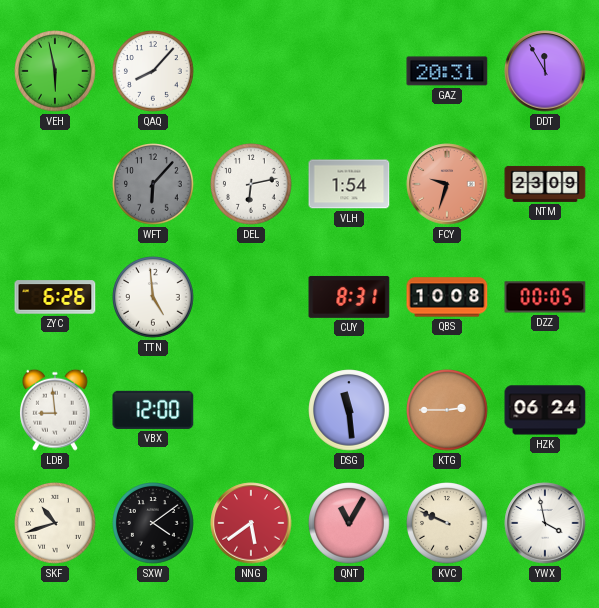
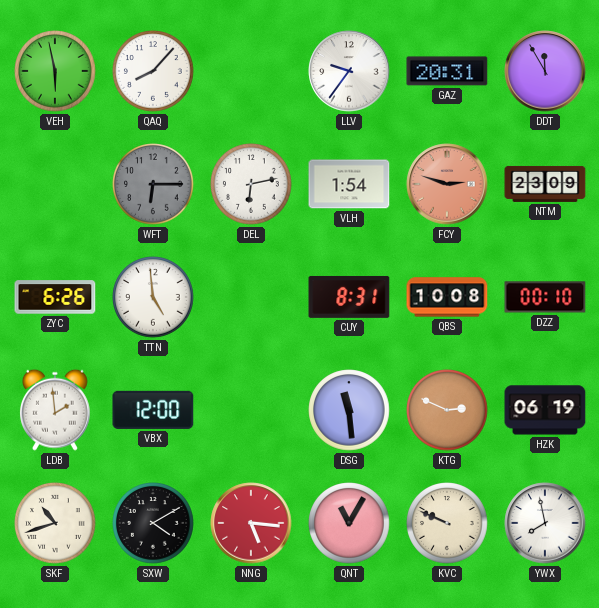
LLV: none -> 9:36 (349, 71)
WFT: 6:07 -> 6:15 (153, 184)
FCY: 9:33 -> 2:48 (447, 184)
DZZ: 00:05 -> 00:10 (545, 297)
LDB: 8:59 -> 1:59 (55, 410)
KTG: 2:45 -> 2:49 (447, 410)
HZK: 06:24 -> 06:19 (545, 410)
SXW: 4:09 -> 4:10 (153, 523)
NNG: 5:39 -> 5:16 (251, 523)
YWX: 3:58 -> 7:58 (545, 523)
